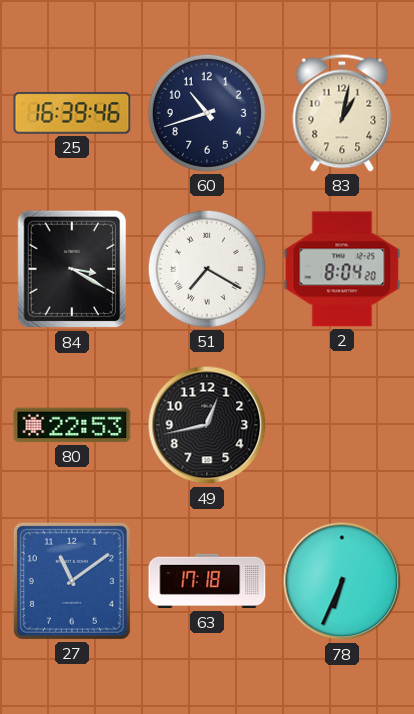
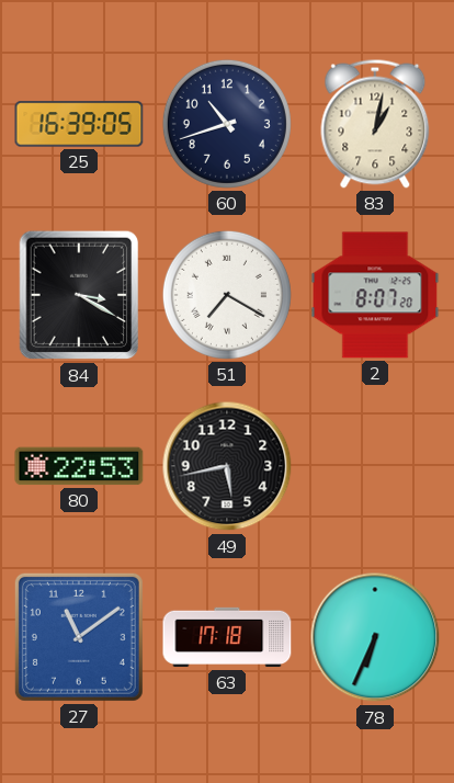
25: 16:39:46 -> 16:39:05 (79, 124)
2: 8:04 -> 8:07 (375, 295)
49: 12:43 -> 5:43 (227, 466)
